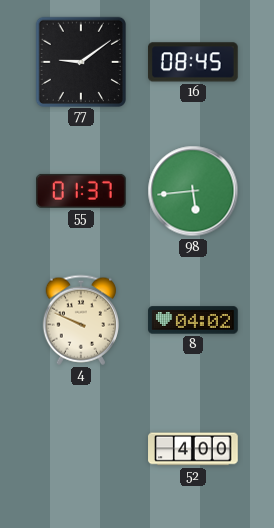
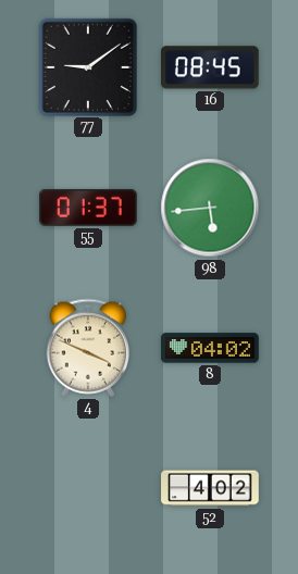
4: 9:49 -> 3:49 (87, 348)
52: 4:00 -> 4:02 (210, 488)
